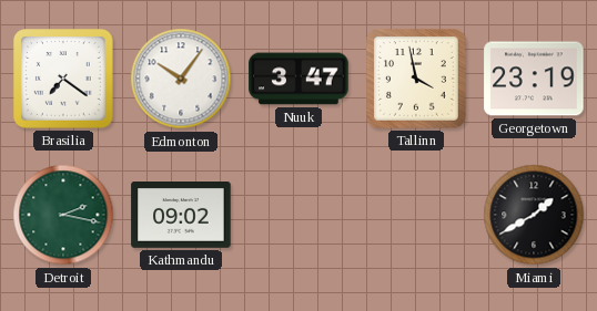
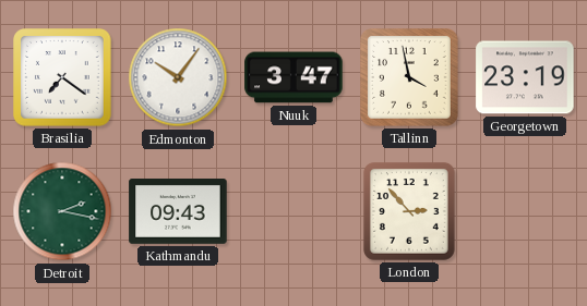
Kathmandu: 09:02 -> 09:43 (178, 212)
London: none -> 2:53 (409, 212)
Miami: 1:40 -> none (534, 215)
